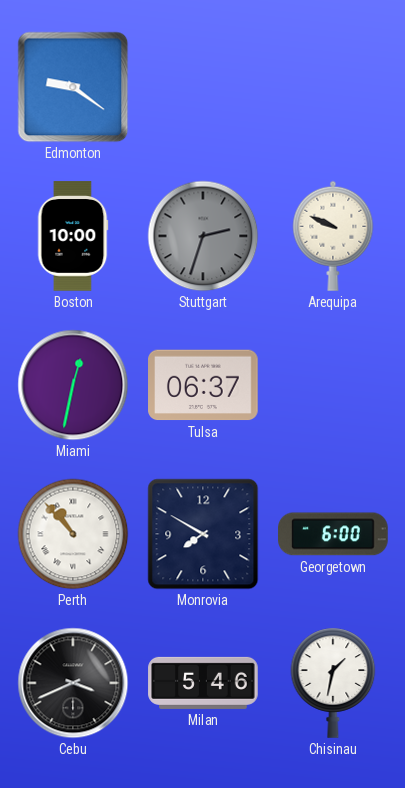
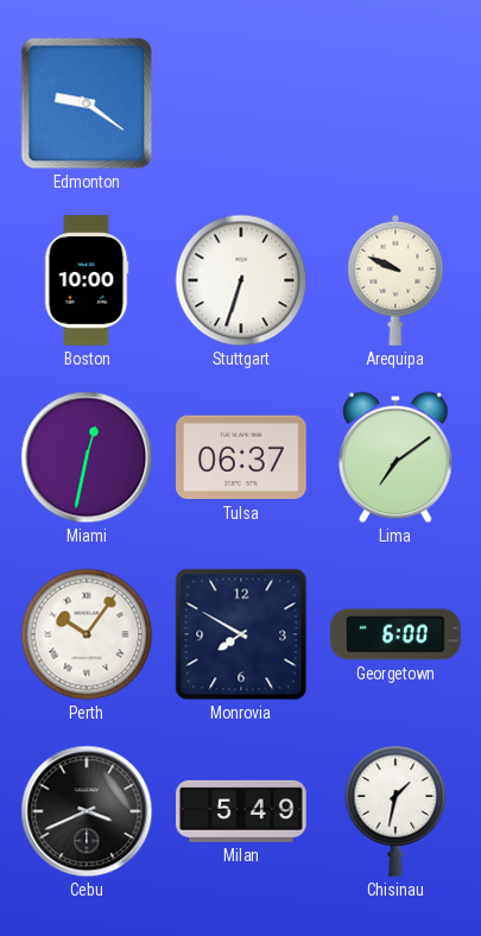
Stuttgart: 2:33 -> 6:33 (241, 280)
Stuttgart dial: grey -> white (241, 280)
Lima: none -> 7:09 (395, 457)
Perth: 10:53 -> 10:06 (87, 634)
Milan: 5:46 -> 5:49 (241, 811)
